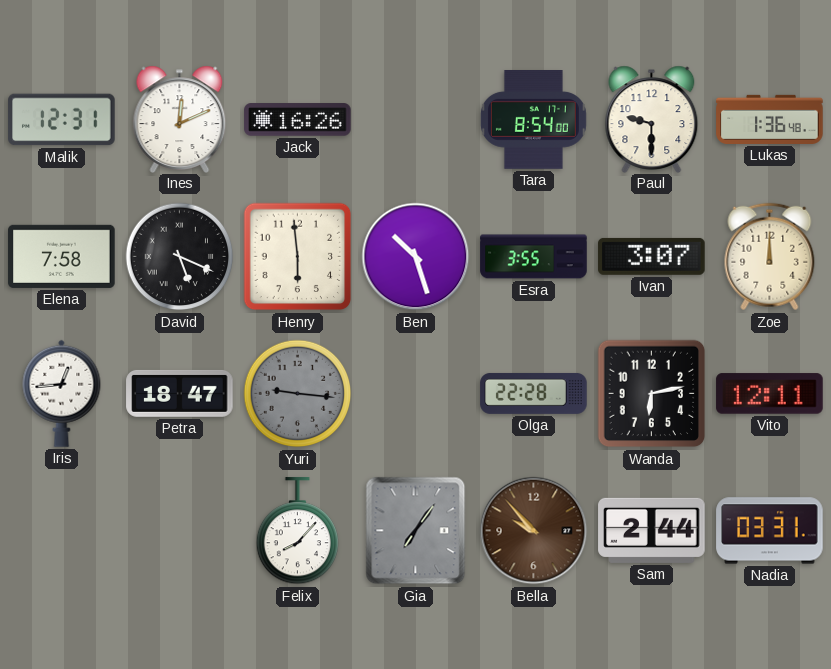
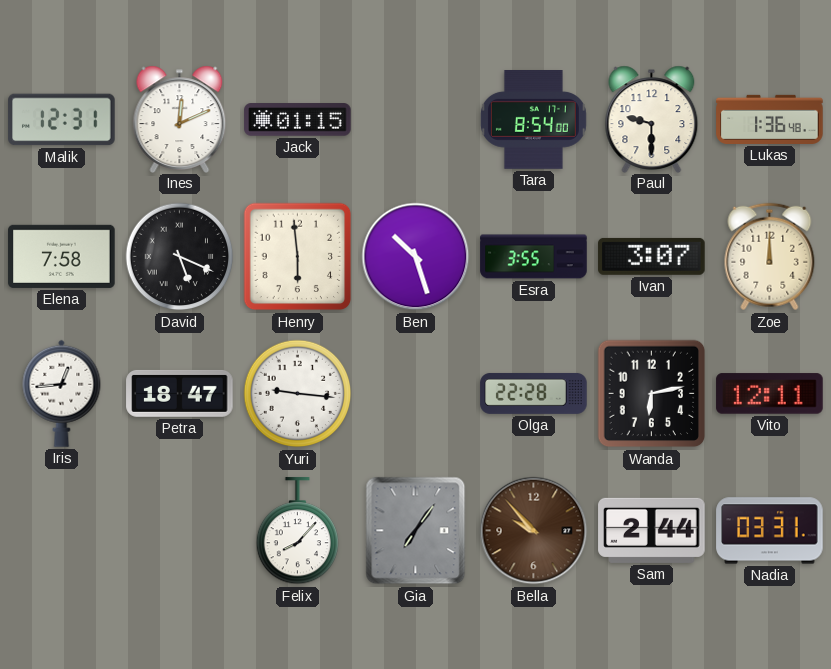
Jack: 16:26 -> 01:15 (298, 120)
Yuri dial: grey -> white (298, 394)
